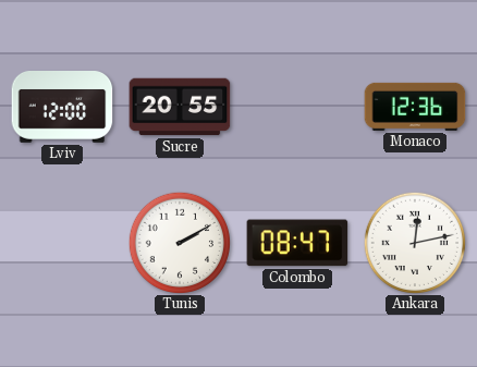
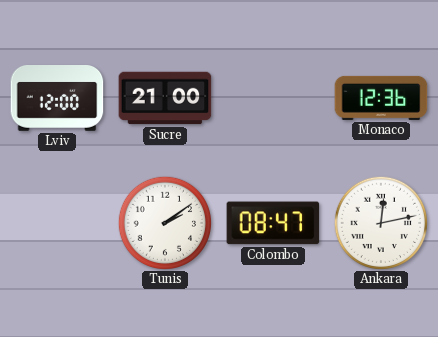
Sucre: 20:55 -> 21:00 (165, 98)
Tunis: 2:10 -> 2:09 (164, 222)
